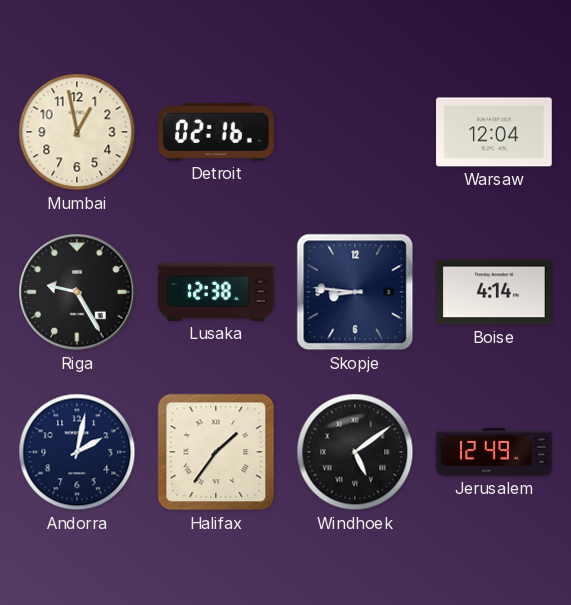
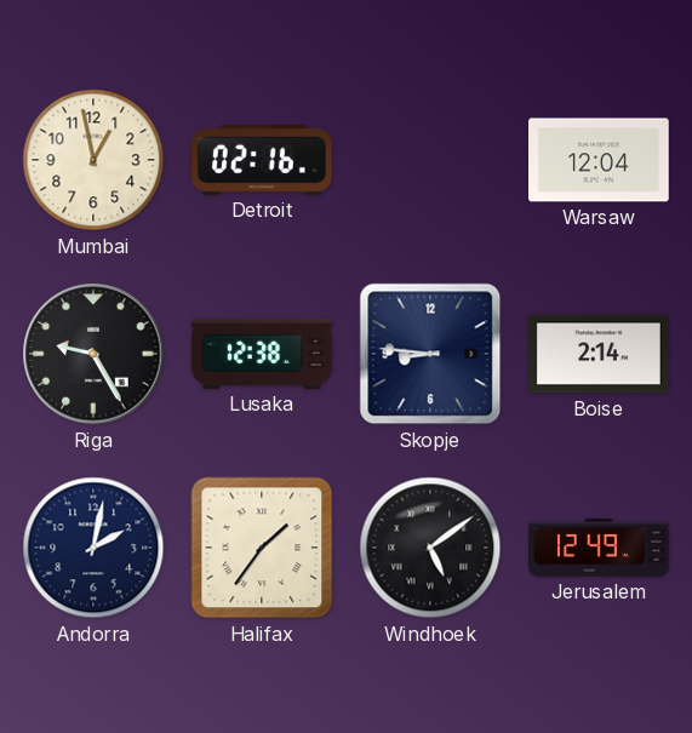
Boise: 4:14 -> 2:14 (599, 354)
